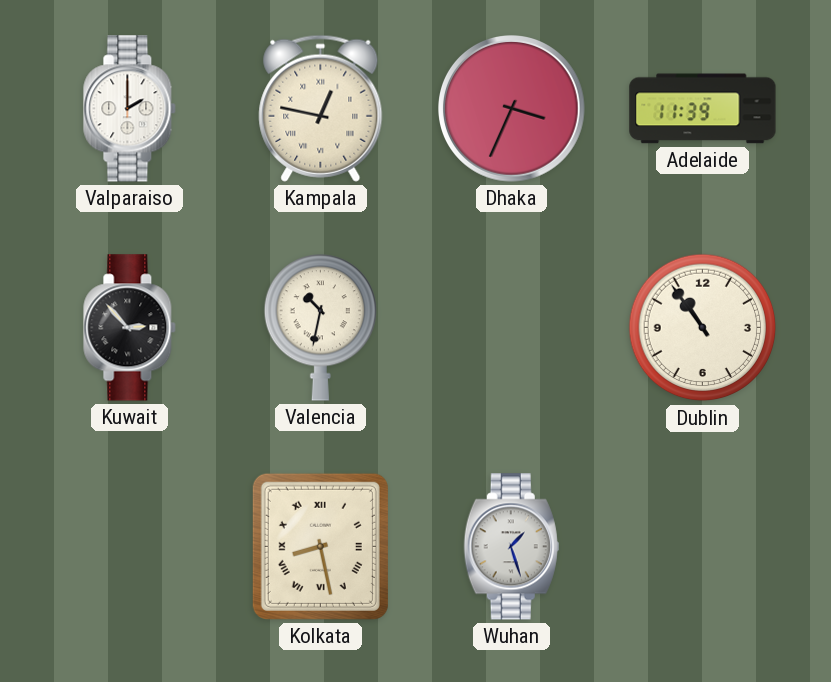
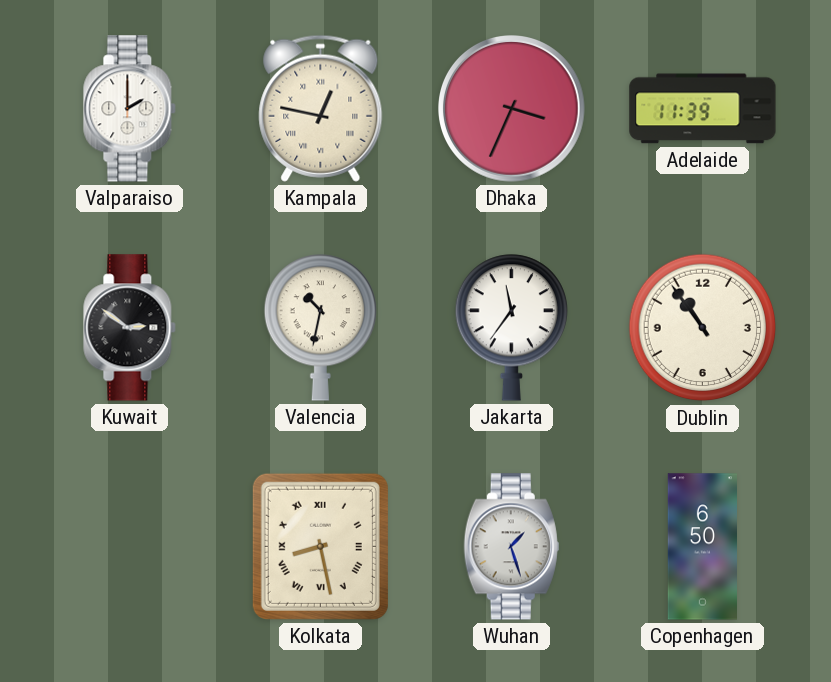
Kuwait: 2:53 -> 2:51 (130, 328)
Jakarta: none -> 11:36 (511, 328)
Copenhagen: none -> 6:50 (702, 547)
